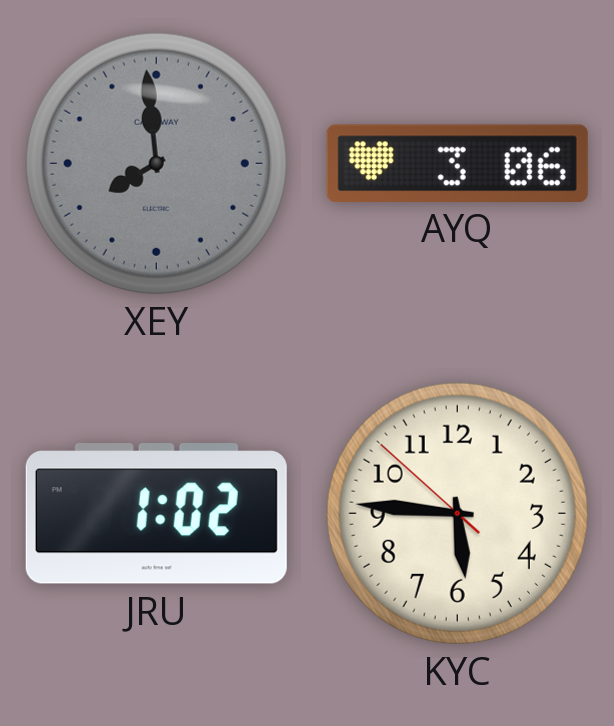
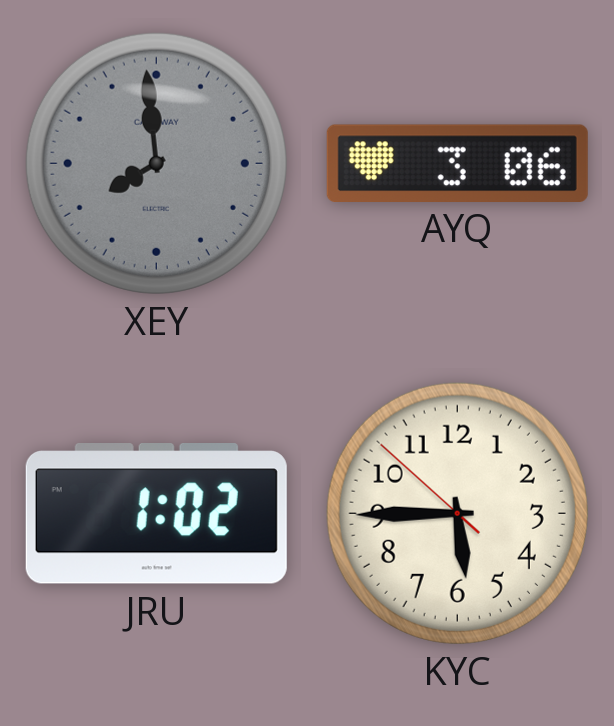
KYC: 5:45 -> 5:44 (457, 513)
